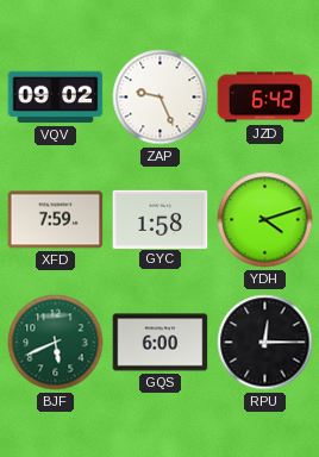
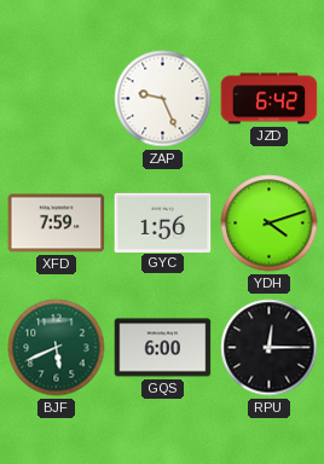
VQV: 09:02 -> none (56, 98)
GYC: 1:58 -> 1:56 (163, 222)
